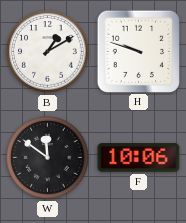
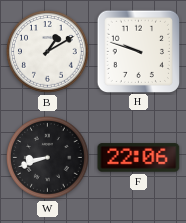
W: 11:51 -> 8:42 (48, 158)
F: 10:06 -> 22:06 (139, 158)
